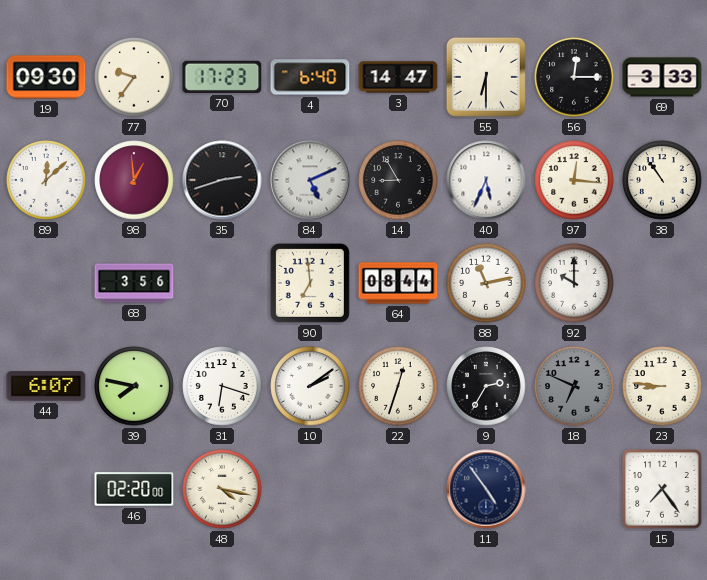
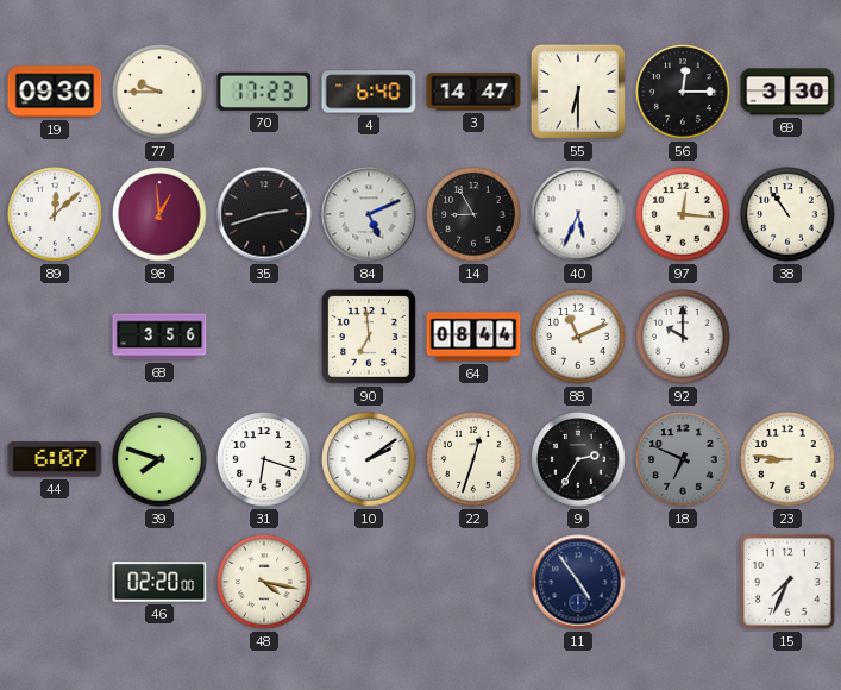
77: 9:36 -> 9:45 (159, 92)
69: 3:33 -> 3:30 (787, 92)
88: 11:13 -> 11:11 (578, 337)
39: 7:47 -> 7:48 (159, 459)
15: 7:24 -> 7:34 (787, 582)
